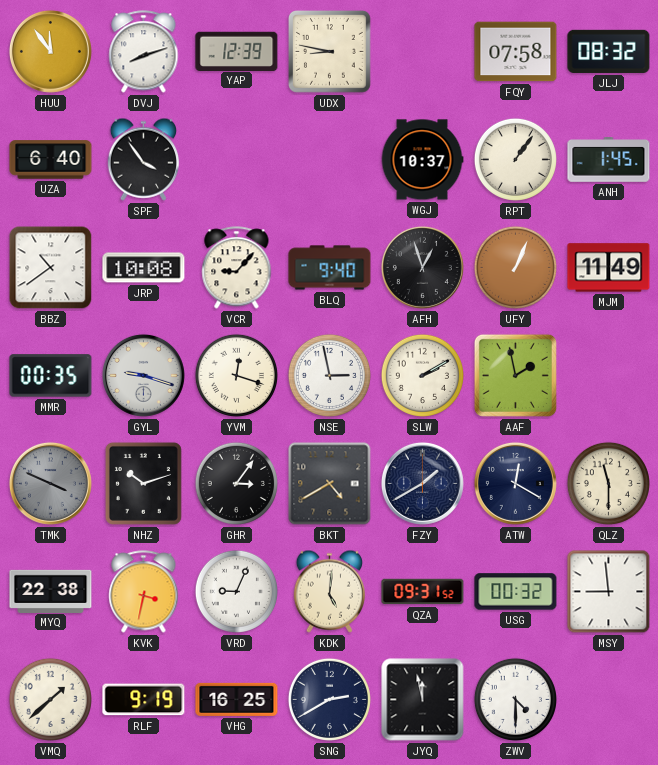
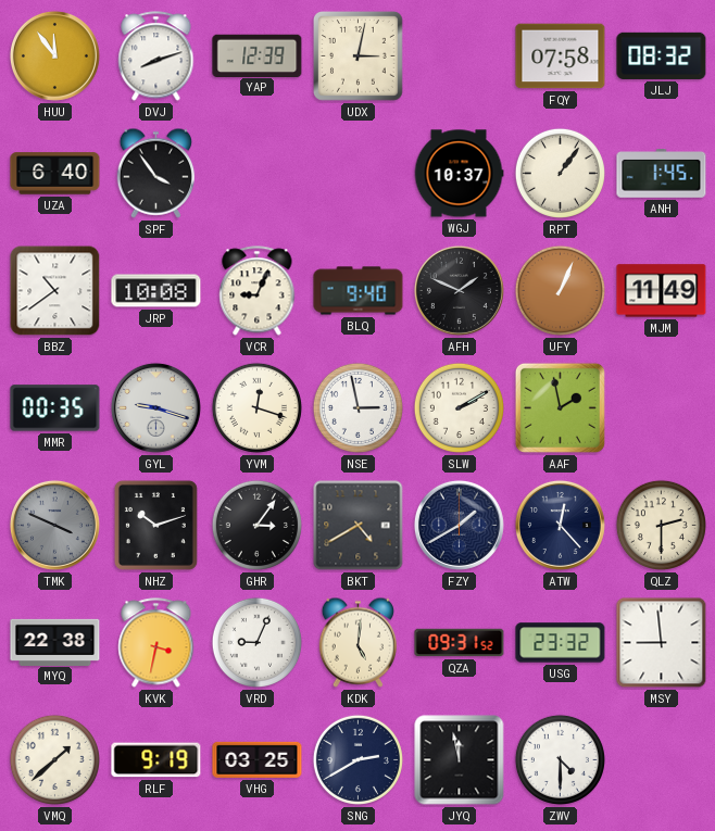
UDX: 8:47 -> 3:02 (359, 56)
VCR: 9:07 -> 9:04 (258, 291)
AFH: 12:57 -> 1:49 (459, 290)
ATW: 12:20 -> 12:23 (560, 525)
QLZ: 11:30 -> 2:30 (661, 525)
USG: 00:32 -> 23:32 (561, 643)
VHG: 16:25 -> 03:25 (258, 759)
